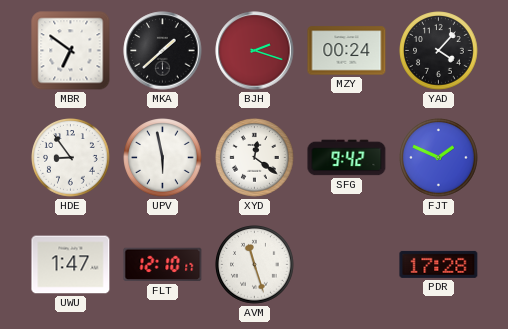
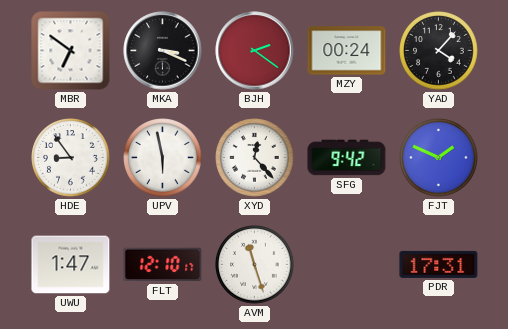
MKA: 1:38 -> 3:19 (163, 51)
BJH: 2:18 -> 2:21 (255, 51)
XYD: 12:21 -> 12:23 (255, 158)
PDR: 17:28 -> 17:31 (439, 264)
